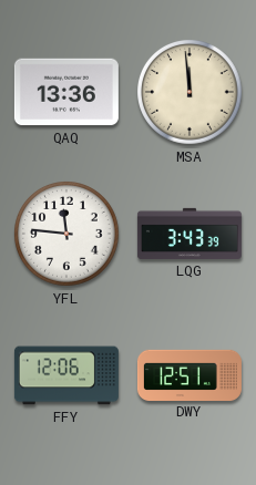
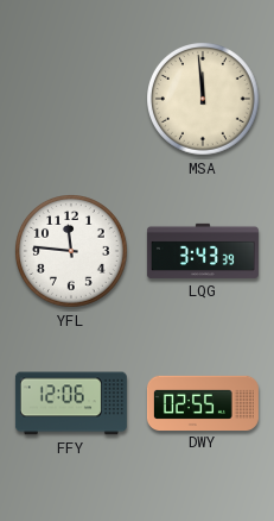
QAQ: 13:36 -> none (66, 92)
DWY: 12:51 -> 02:55 (203, 402)
